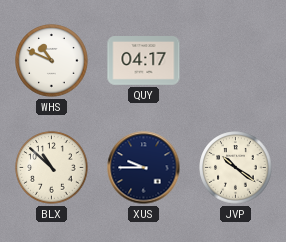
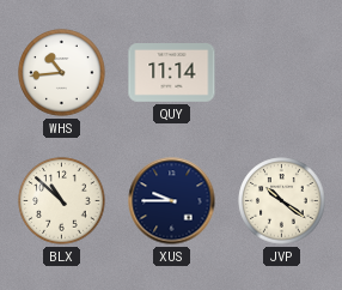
WHS: 10:49 -> 10:44 (62, 73)
QUY: 04:17 -> 11:14 (172, 73)
